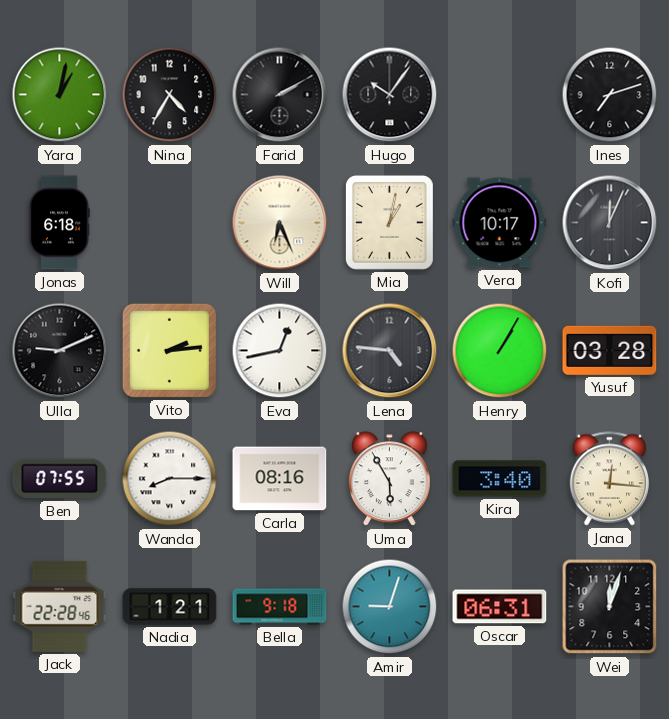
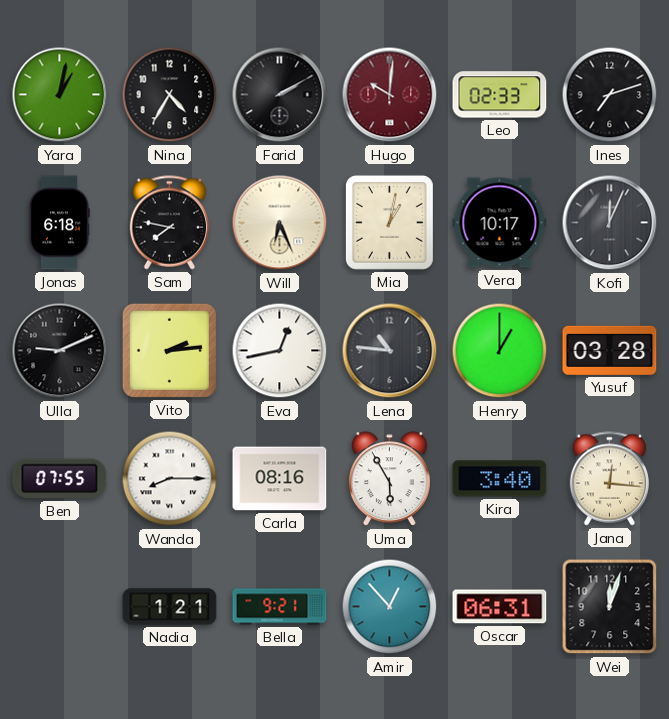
Hugo: 10:06 -> 10:01 (390, 95)
Hugo dial: black -> burgundy (390, 95)
Leo: none -> 02:33 (500, 95)
Sam: none -> 7:47 (169, 223)
Lena: 4:46 -> 10:46 (390, 351)
Henry: 1:05 -> 1:00 (500, 351)
Jack: 22:28 -> none (60, 606)
Bella: 9:18 -> 9:21 (280, 607)
Amir: 9:03 -> 12:53 (390, 607)
